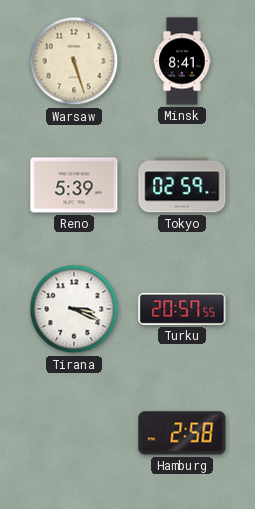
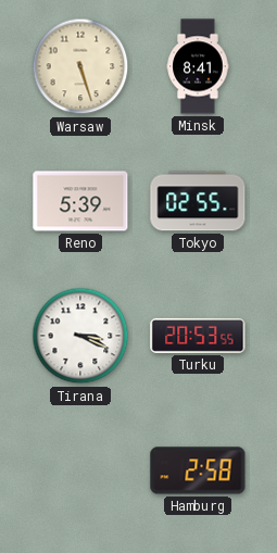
Tokyo: 02:59 -> 02:55 (198, 201)
Turku: 20:57 -> 20:53 (198, 336)
